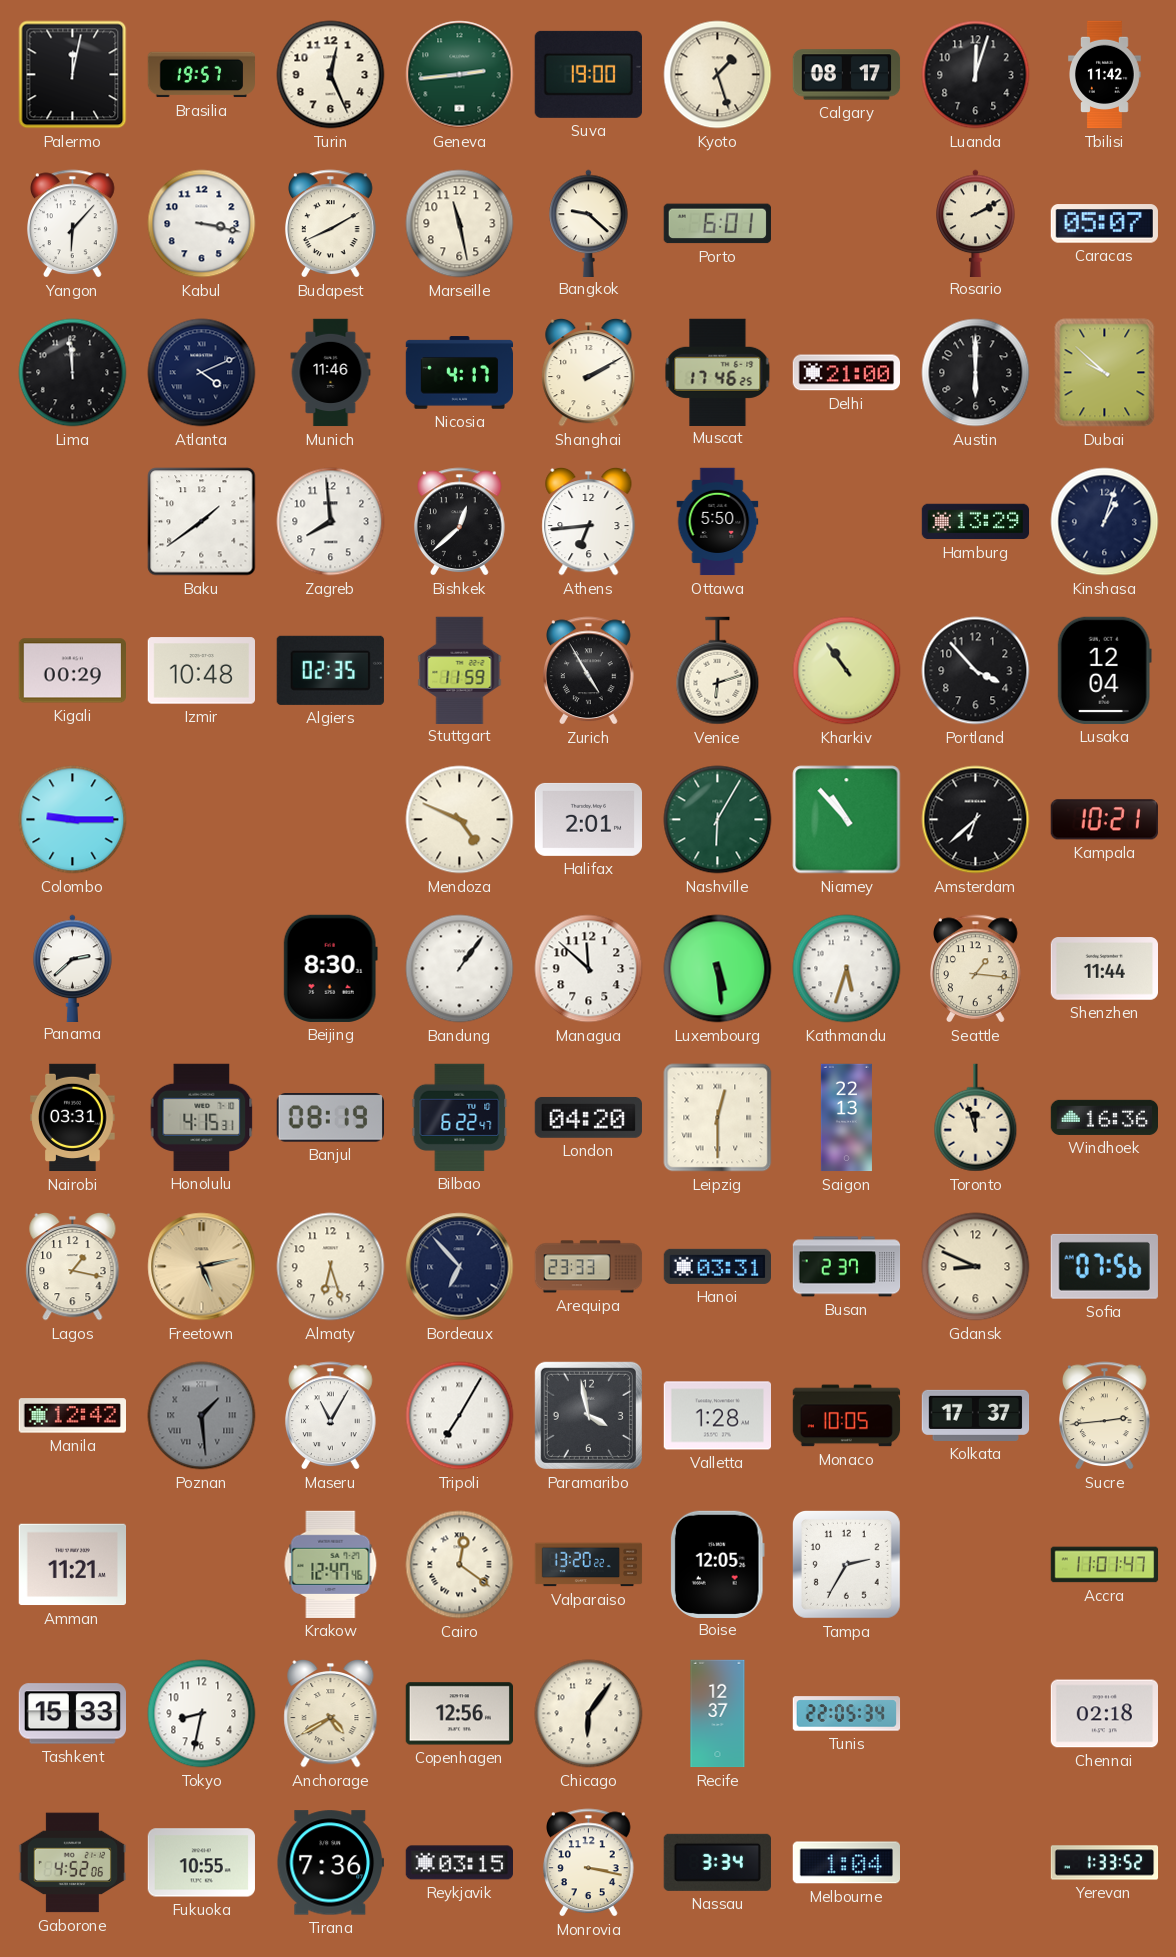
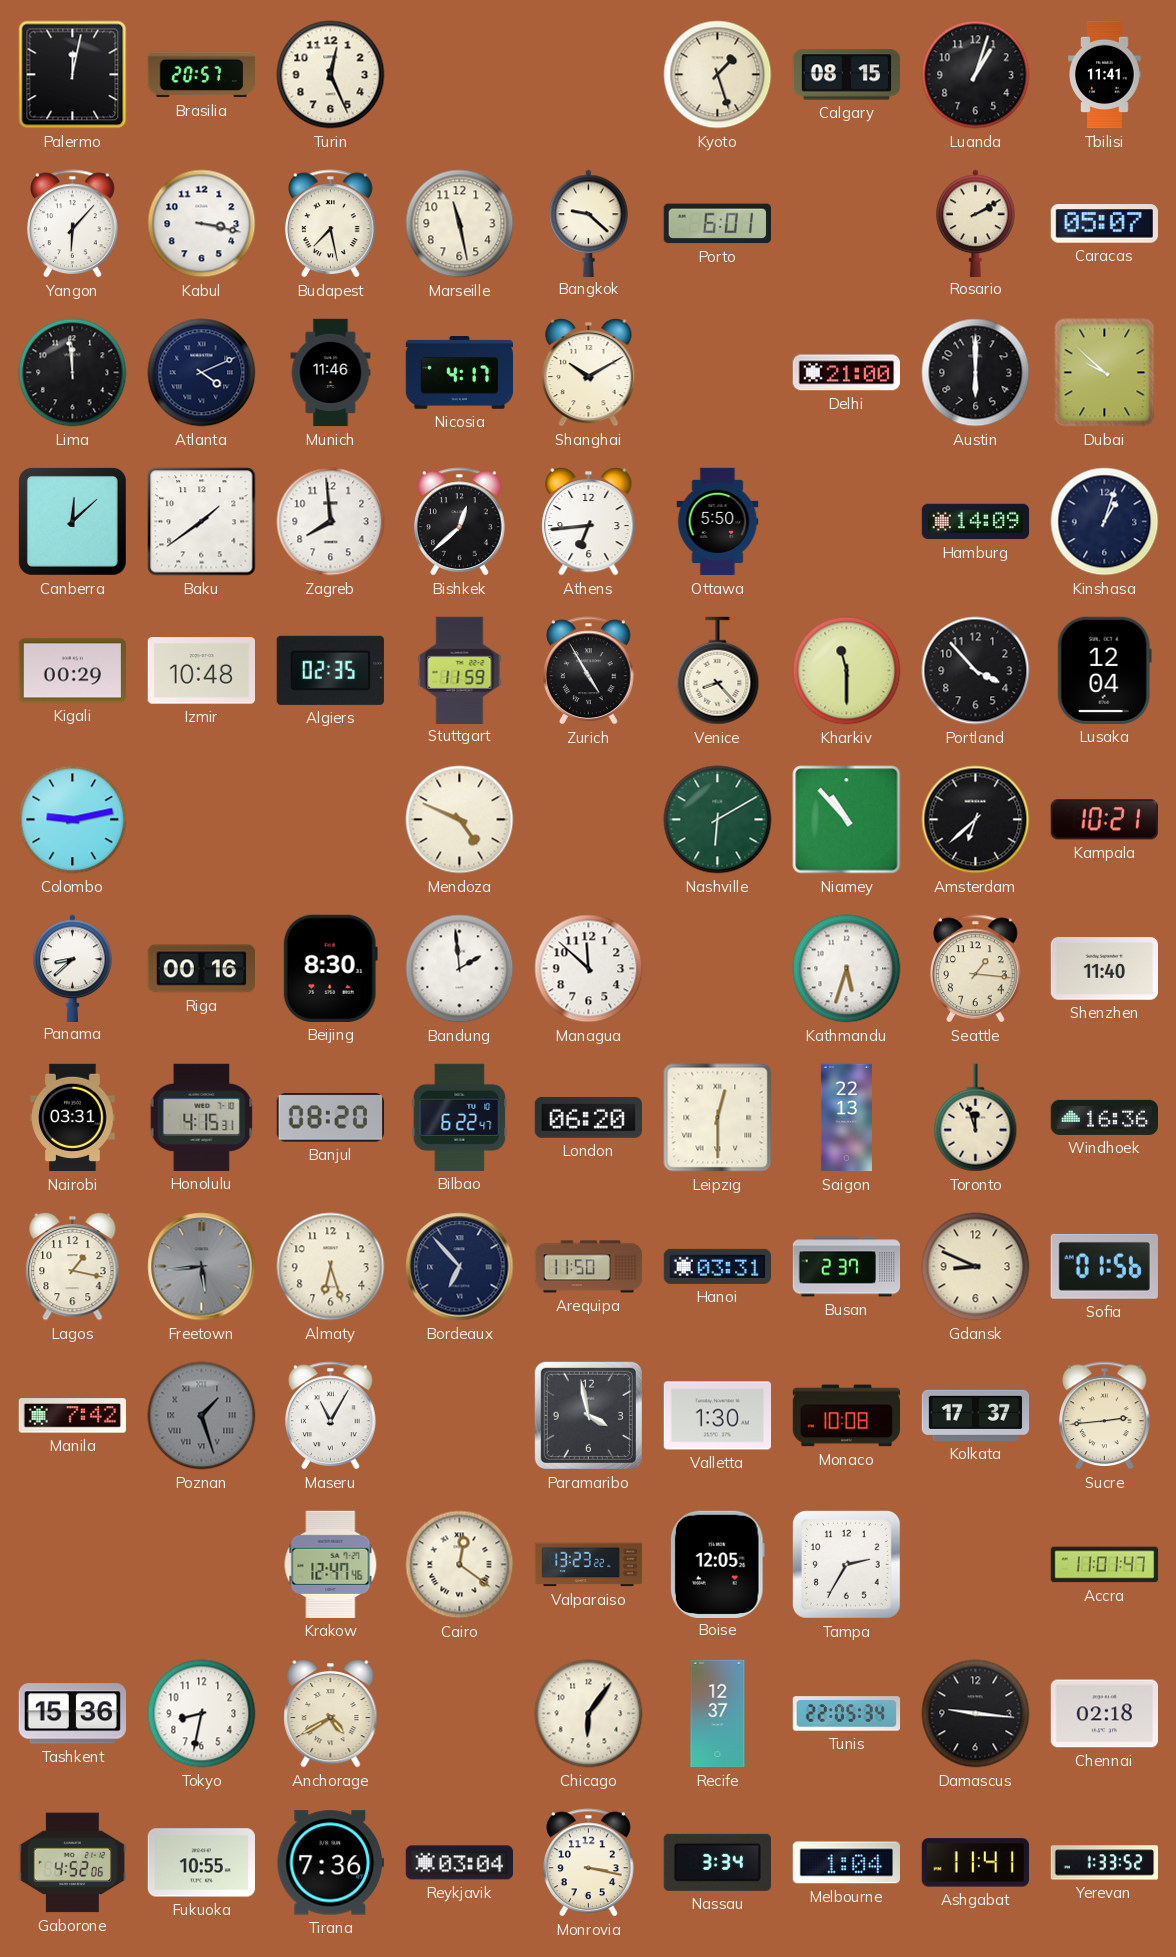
Brasilia: 19:57 -> 20:57 (202, 75)
Geneva: 2:44 -> none (460, 75)
Suva: 19:00 -> none (588, 74)
Calgary: 08:17 -> 08:15 (847, 75)
Luanda: 12:03 -> 1:03 (976, 75)
Tbilisi: 11:42 -> 11:41 (1105, 75)
Budapest: 8:10 -> 7:28 (331, 224)
Shanghai: 2:10 -> 10:10 (589, 372)
Muscat: 17:46 -> none (718, 372)
Canberra: none -> 12:08 (72, 521)
Hamburg: 13:29 -> 14:09 (976, 522)
Venice: 6:12 -> 8:23 (718, 671)
Kharkiv: 10:54 -> 11:30 (847, 671)
Colombo: 9:15 -> 9:13 (73, 820)
Halifax: 2:01 -> none (588, 819)
Nashville: 6:05 -> 6:10 (718, 820)
Panama: 2:38 -> 8:38 (73, 968)
Riga: none -> 00:16 (201, 969)
Bandung: 1:06 -> 1:59 (460, 969)
Luxembourg: 5:29 -> none (718, 969)
Shenzhen: 11:44 -> 11:40 (1104, 969)
Banjul: 08:19 -> 08:20 (330, 1118)
London: 04:20 -> 06:20 (588, 1117)
Freetown: 5:13 -> 5:44 (202, 1267)
Freetown dial: champagne -> grey (202, 1267)
Arequipa: 23:33 -> 11:50 (589, 1267)
Sofia: 07:56 -> 01:56 (1104, 1266)
Manila: 12:42 -> 7:42 (72, 1416)
Poznan: 1:29 -> 1:27 (202, 1416)
Tripoli: 7:05 -> none (460, 1416)
Valletta: 1:28 -> 1:30 (717, 1416)
Monaco: 10:05 -> 10:08 (847, 1416)
Amman: 11:21 -> none (72, 1565)
Valparaiso: 13:20 -> 13:23 (589, 1565)
Tashkent: 15:33 -> 15:36 (72, 1714)
Copenhagen: 12:56 -> none (459, 1714)
Damascus: none -> 9:16 (976, 1714)
Reykjavik: 03:15 -> 03:04 (459, 1863)
Ashgabat: none -> 11:41 (975, 1863)
